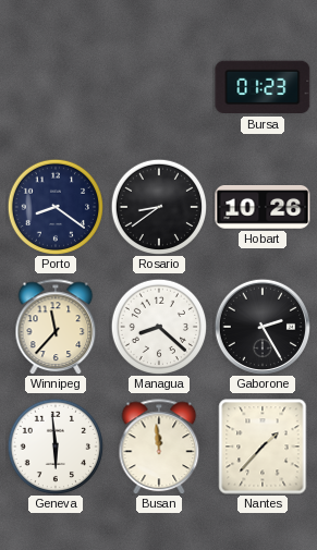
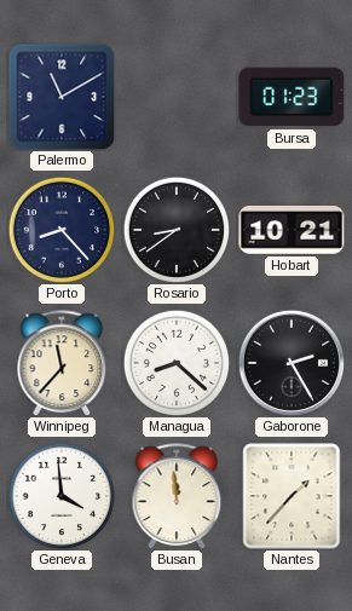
Palermo: none -> 11:10 (62, 97)
Porto: 8:21 -> 8:23 (60, 229)
Hobart: 10:26 -> 10:21 (292, 231)
Geneva: 5:59 -> 3:59 (60, 495)
